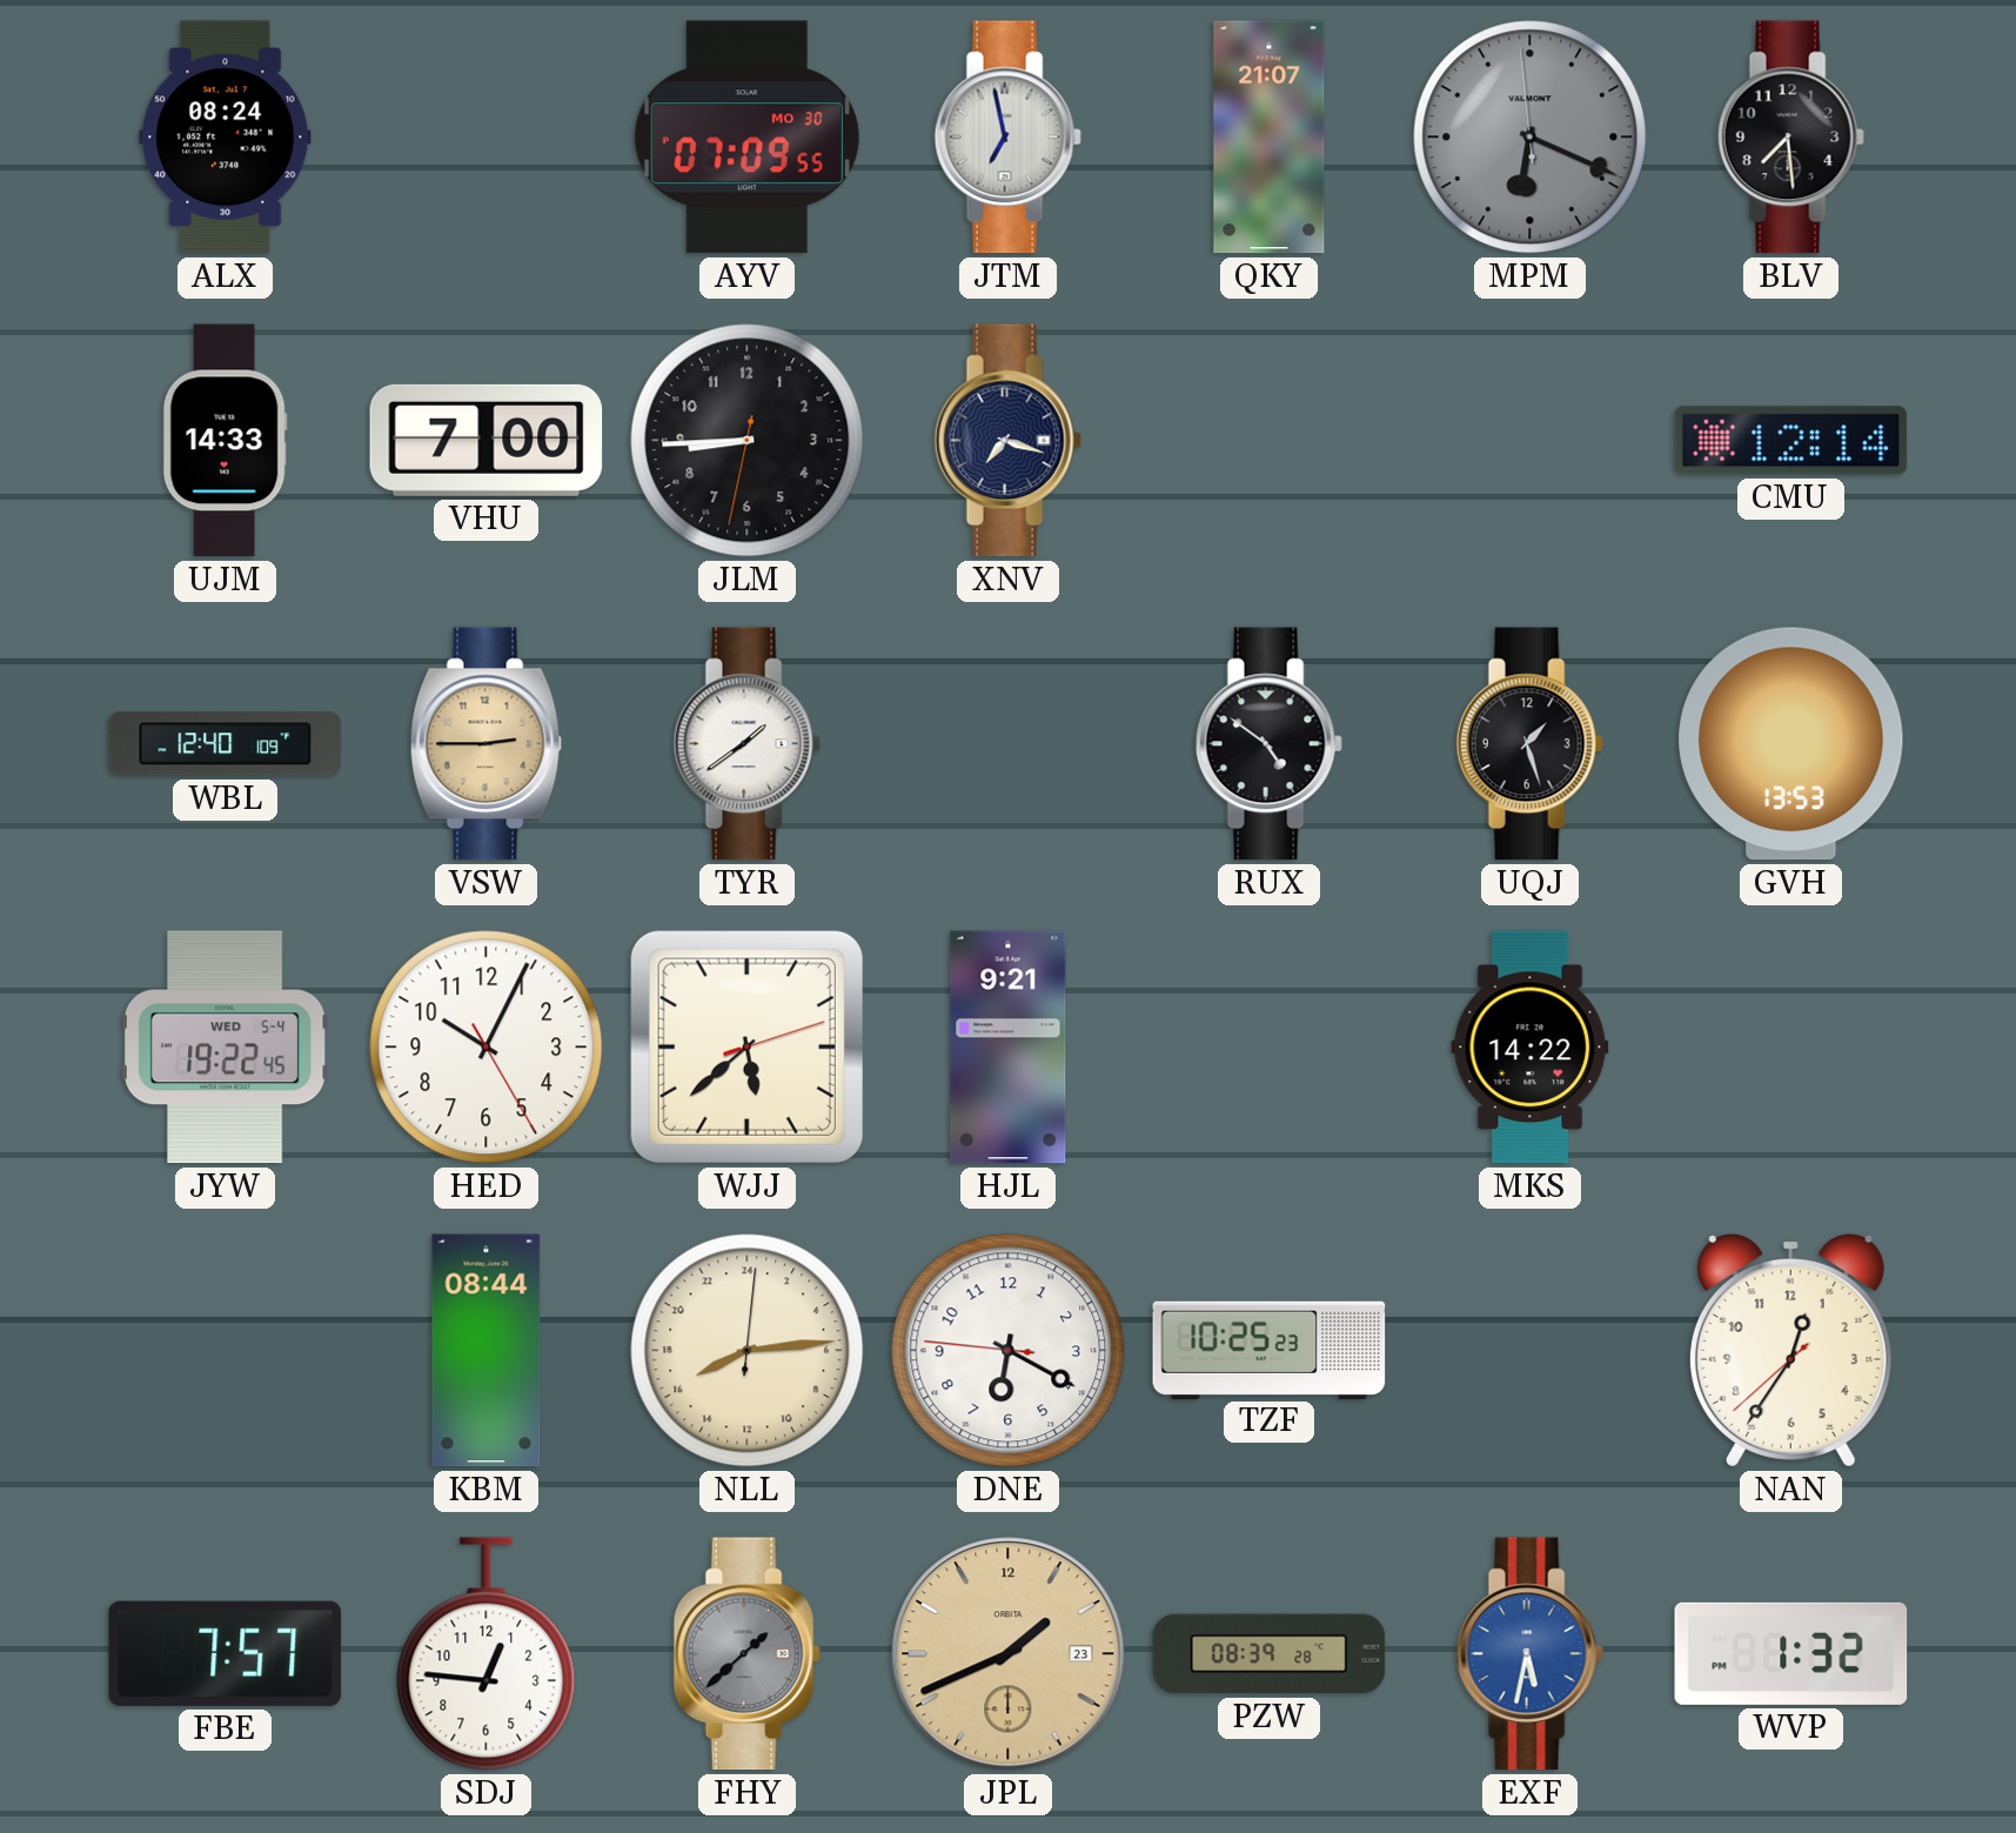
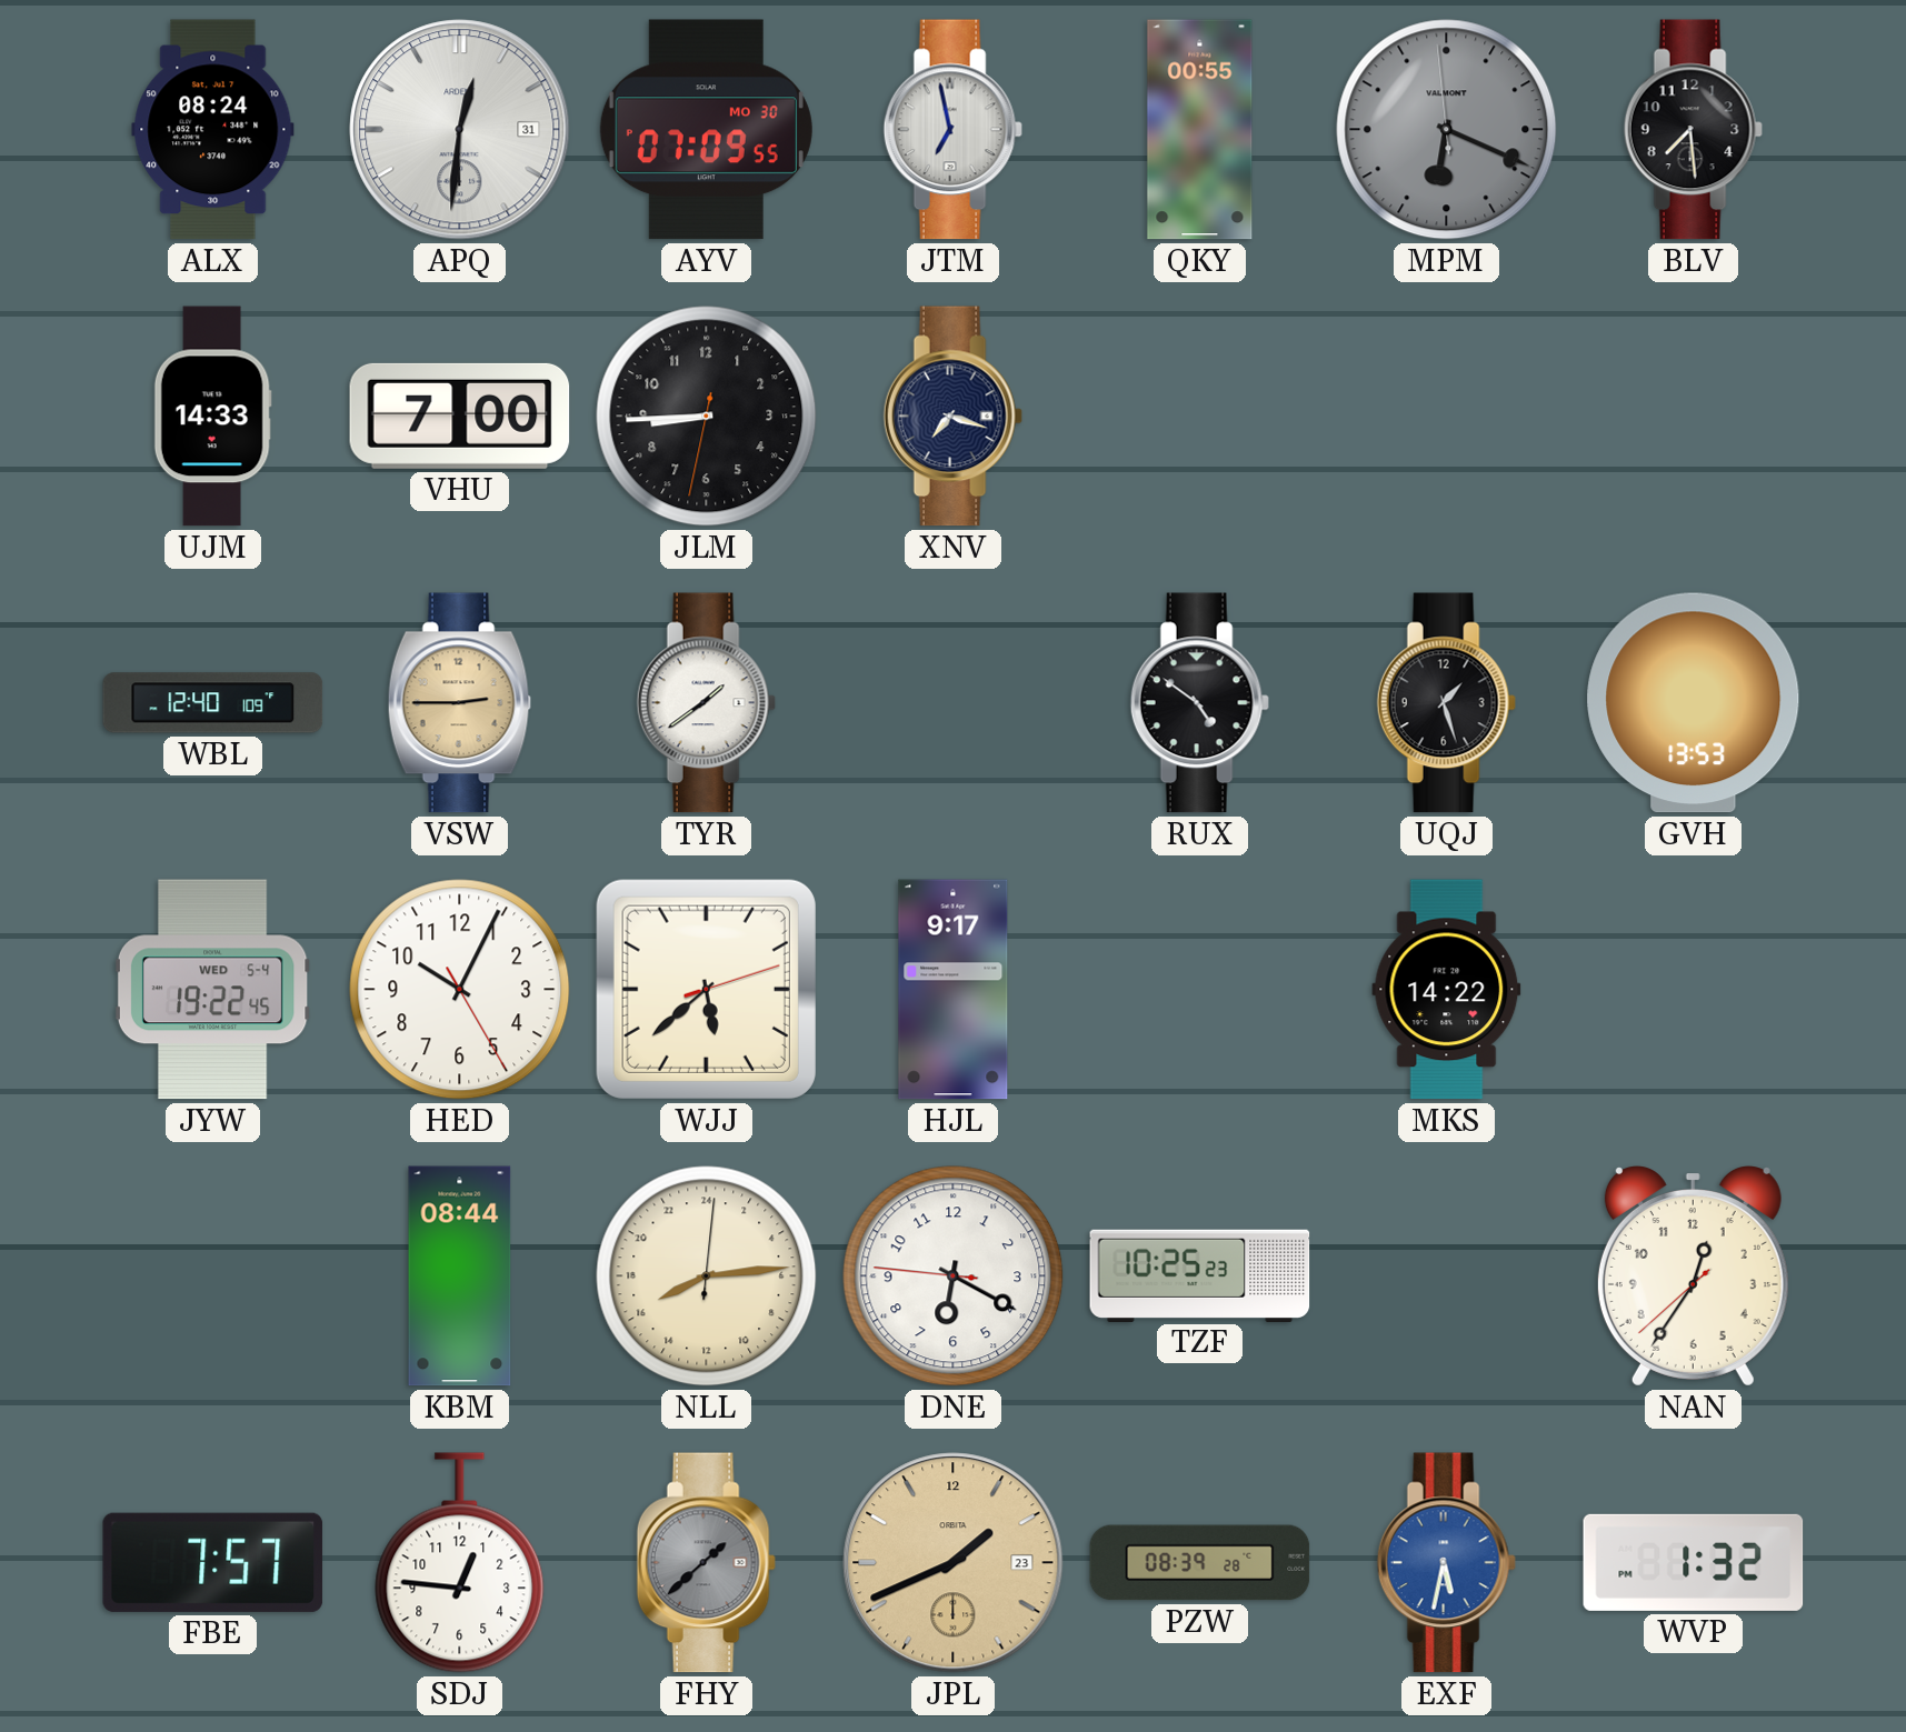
APQ: none -> 12:31 (460, 130)
QKY: 21:07 -> 00:55 (1200, 130)
CMU: 12:14 -> none (1791, 441)
HJL: 9:21 -> 9:17 (954, 990)
